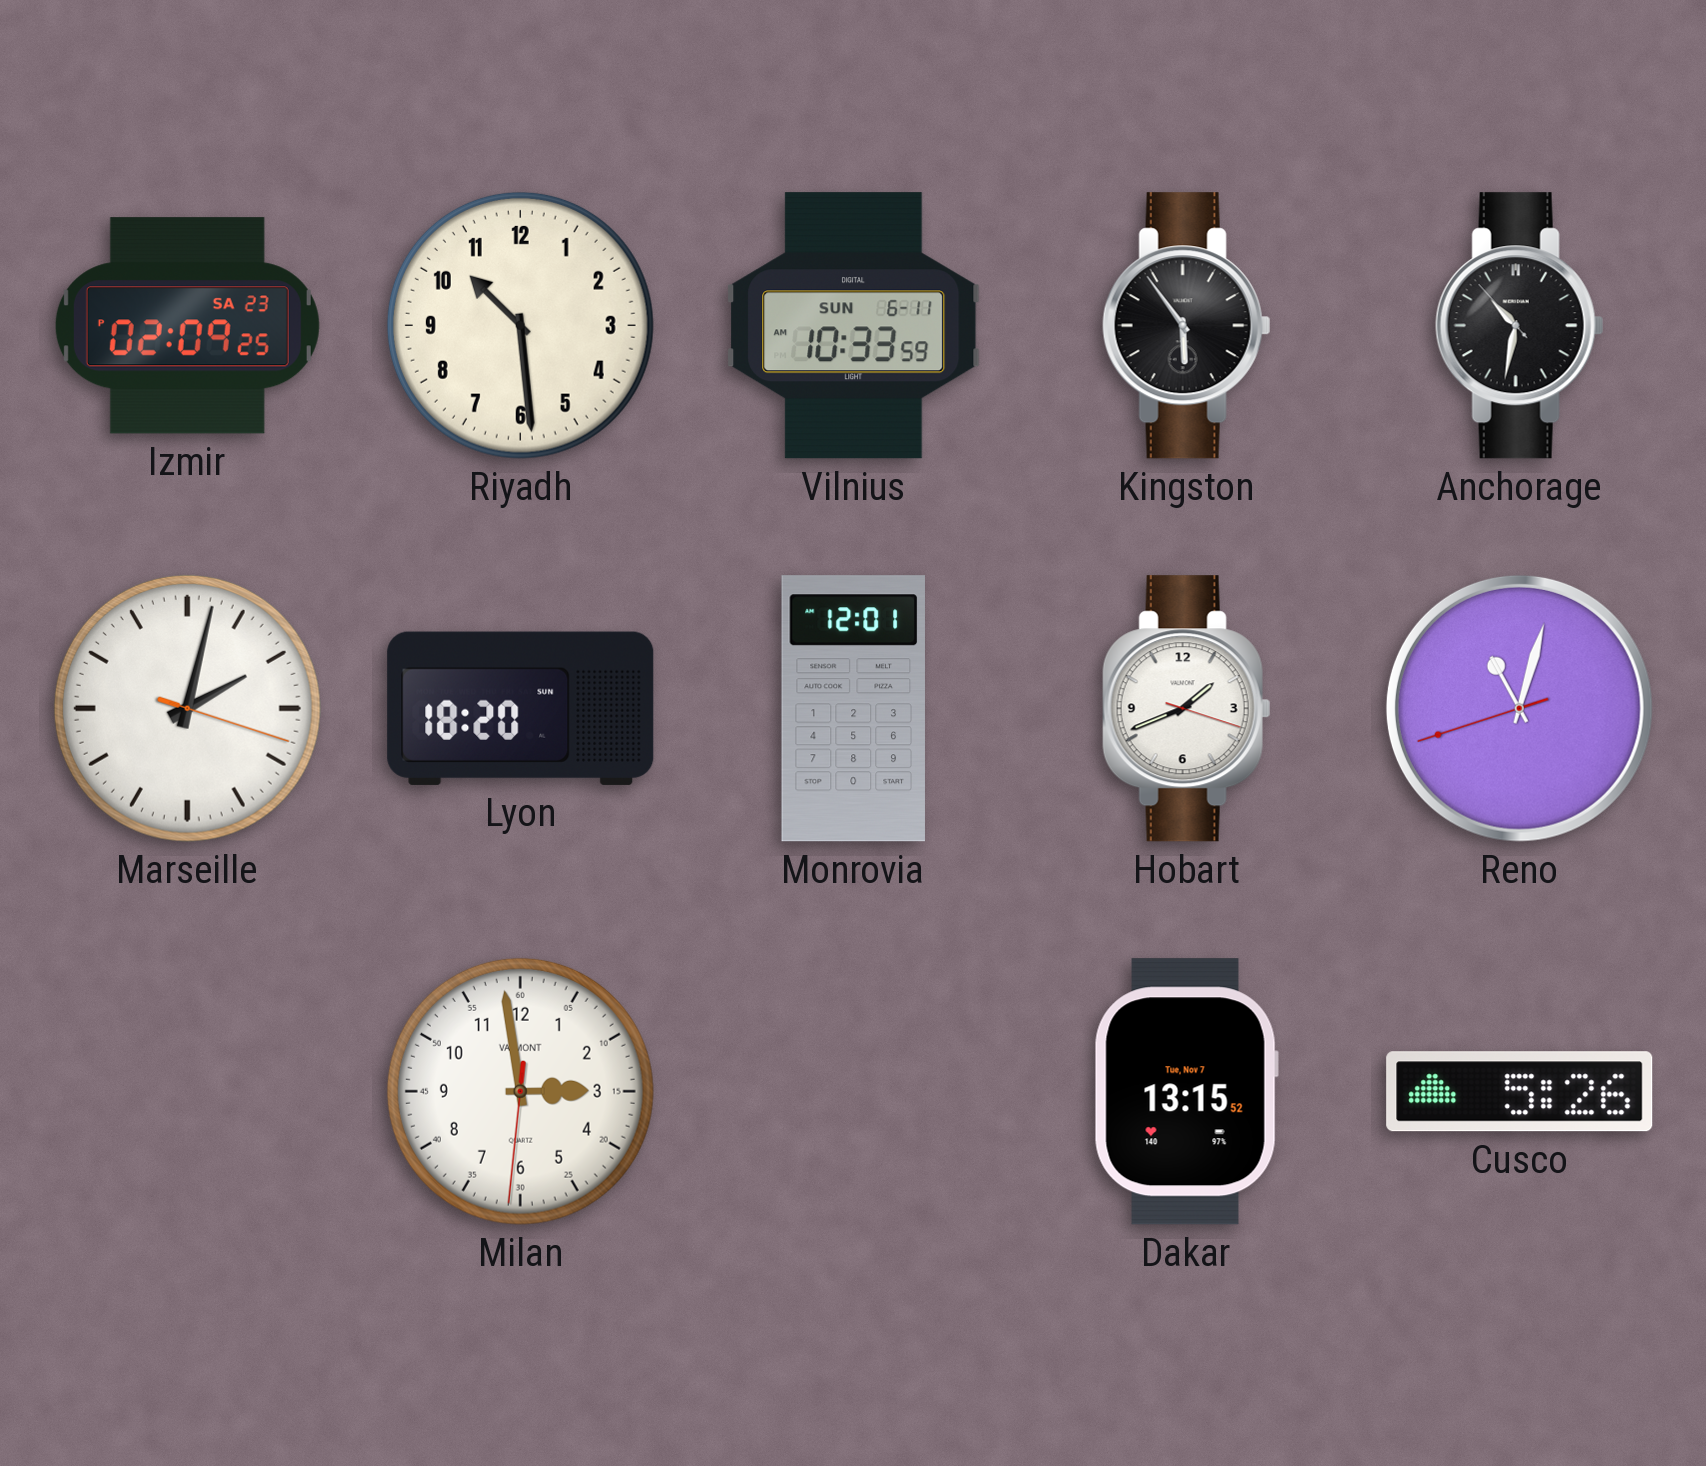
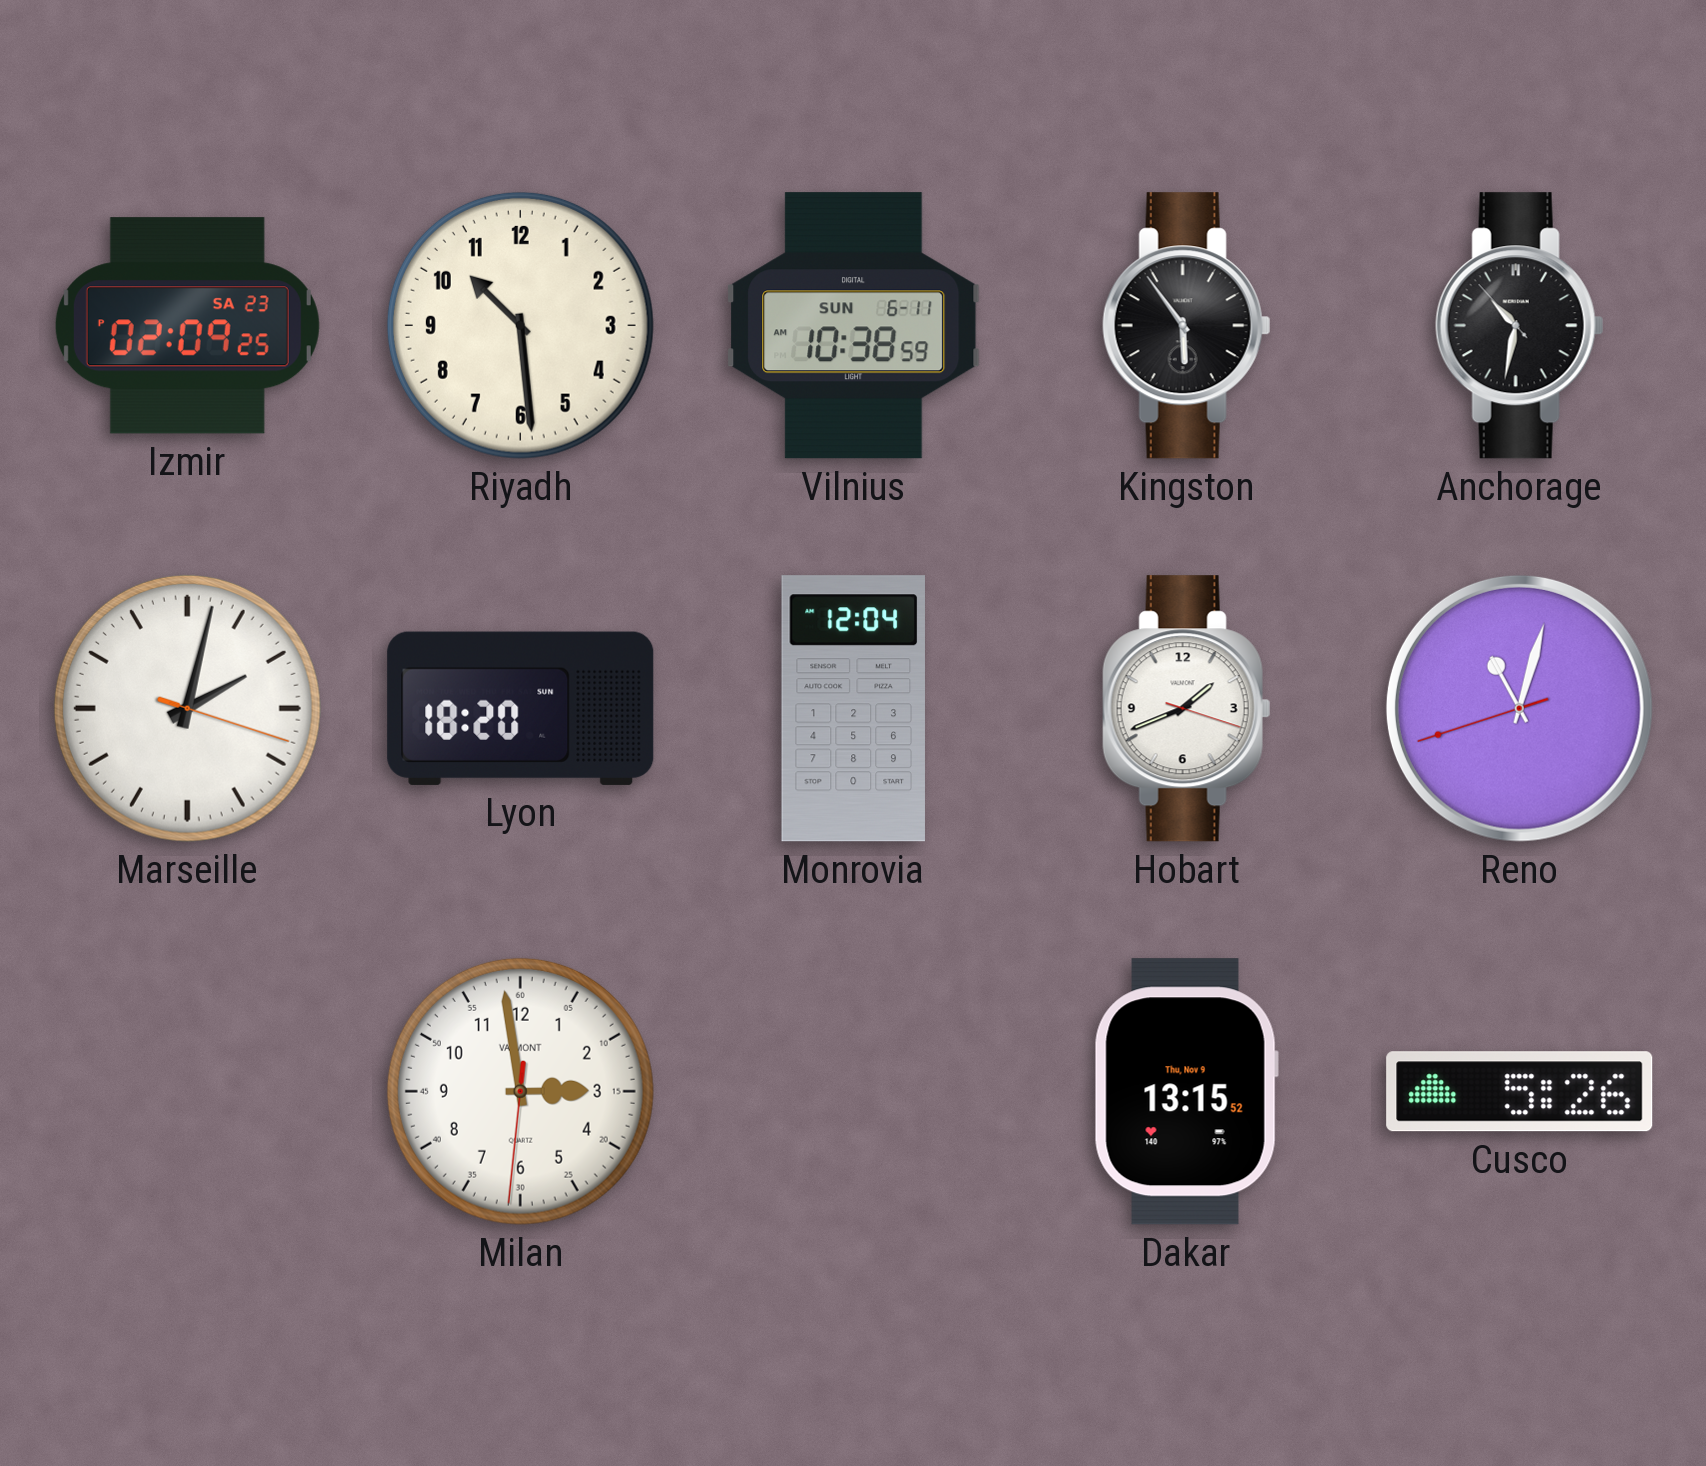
Vilnius: 10:33 -> 10:38 (854, 326)
Monrovia: 12:01 -> 12:04 (853, 709)
Dakar date: Tue, Nov 7 -> Thu, Nov 9 (1186, 1092)
